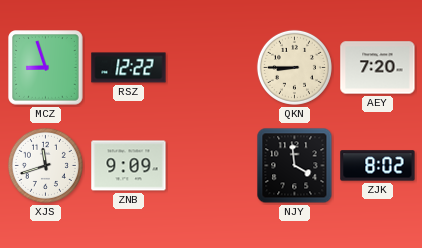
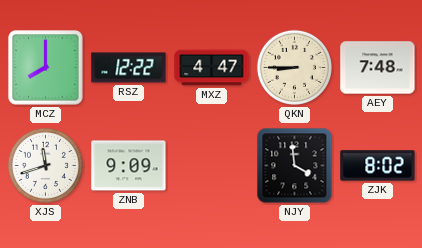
MCZ: 8:57 -> 8:00 (46, 68)
MXZ: none -> 4:47 (212, 68)
AEY: 7:20 -> 7:48 (378, 68)
